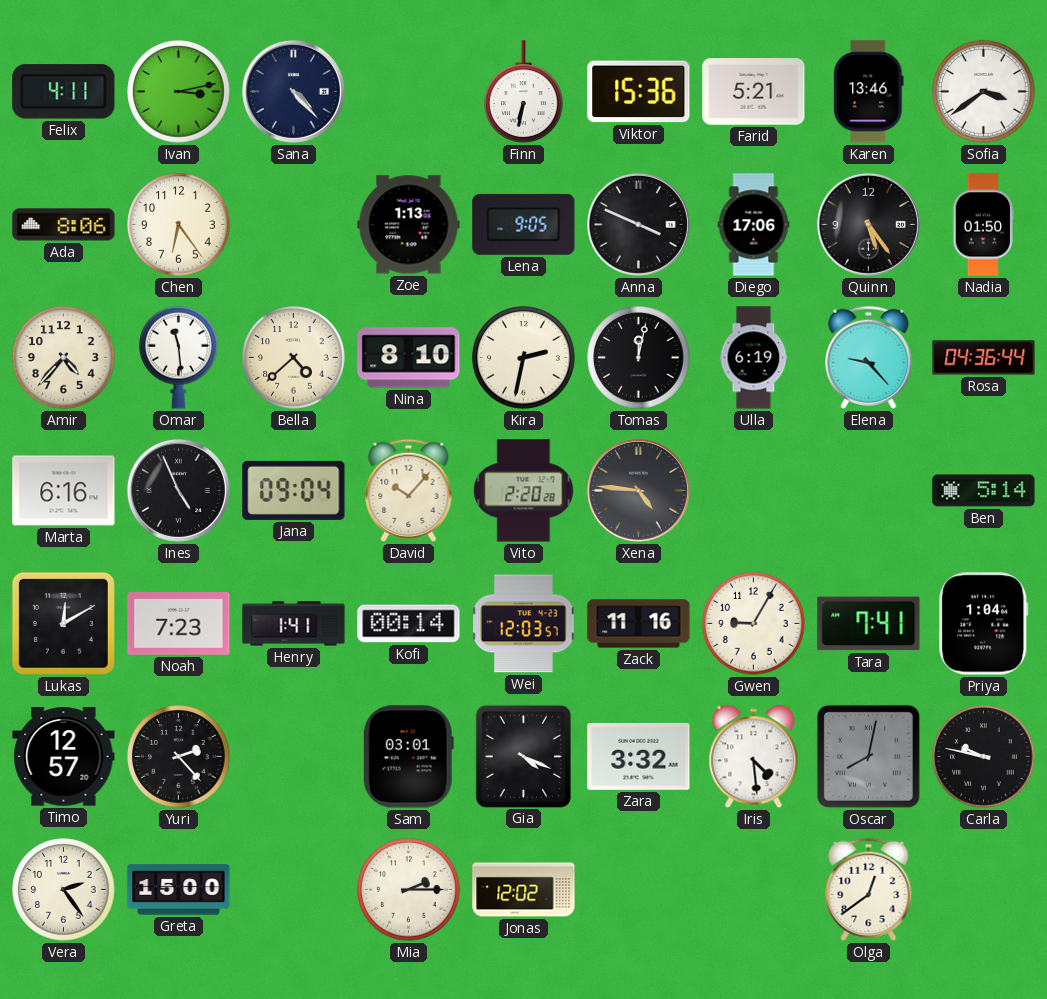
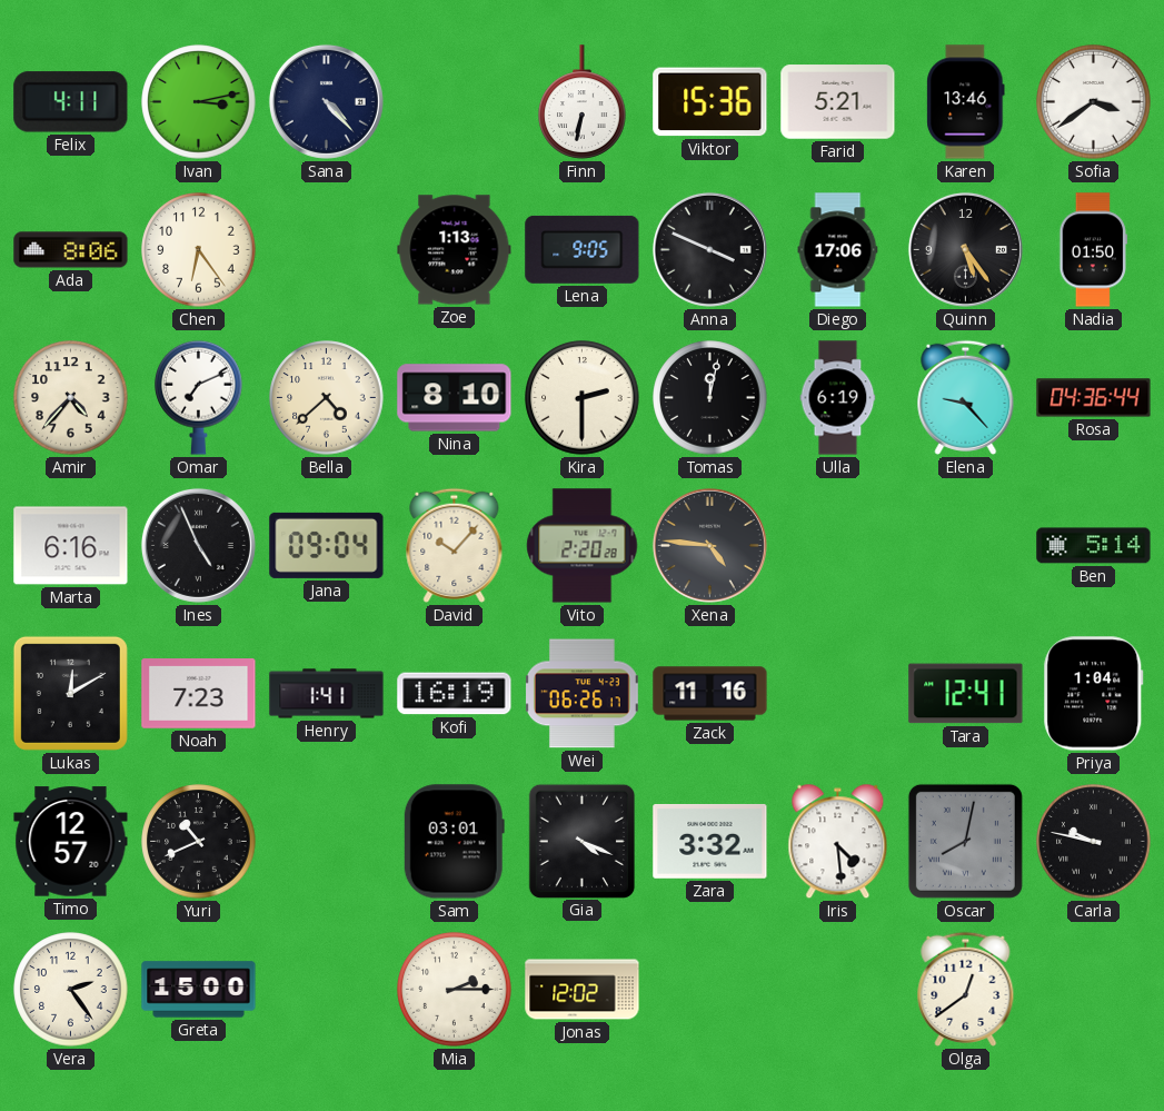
Omar: 11:29 -> 7:11 (199, 397)
Kira: 2:32 -> 2:30 (583, 398)
Kofi: 00:14 -> 16:19 (455, 694)
Wei: 12:03 -> 06:26 (581, 694)
Gwen: 9:05 -> none (754, 624)
Tara: 7:41 -> 12:41 (966, 694)
Yuri: 2:23 -> 10:41 (199, 842)
